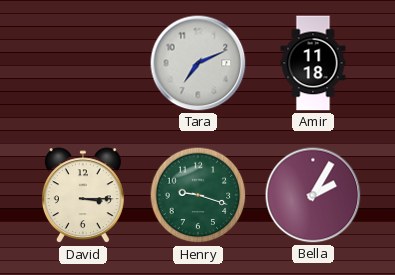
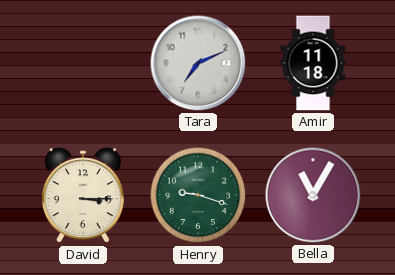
Bella: 2:05 -> 11:05 (313, 195)
